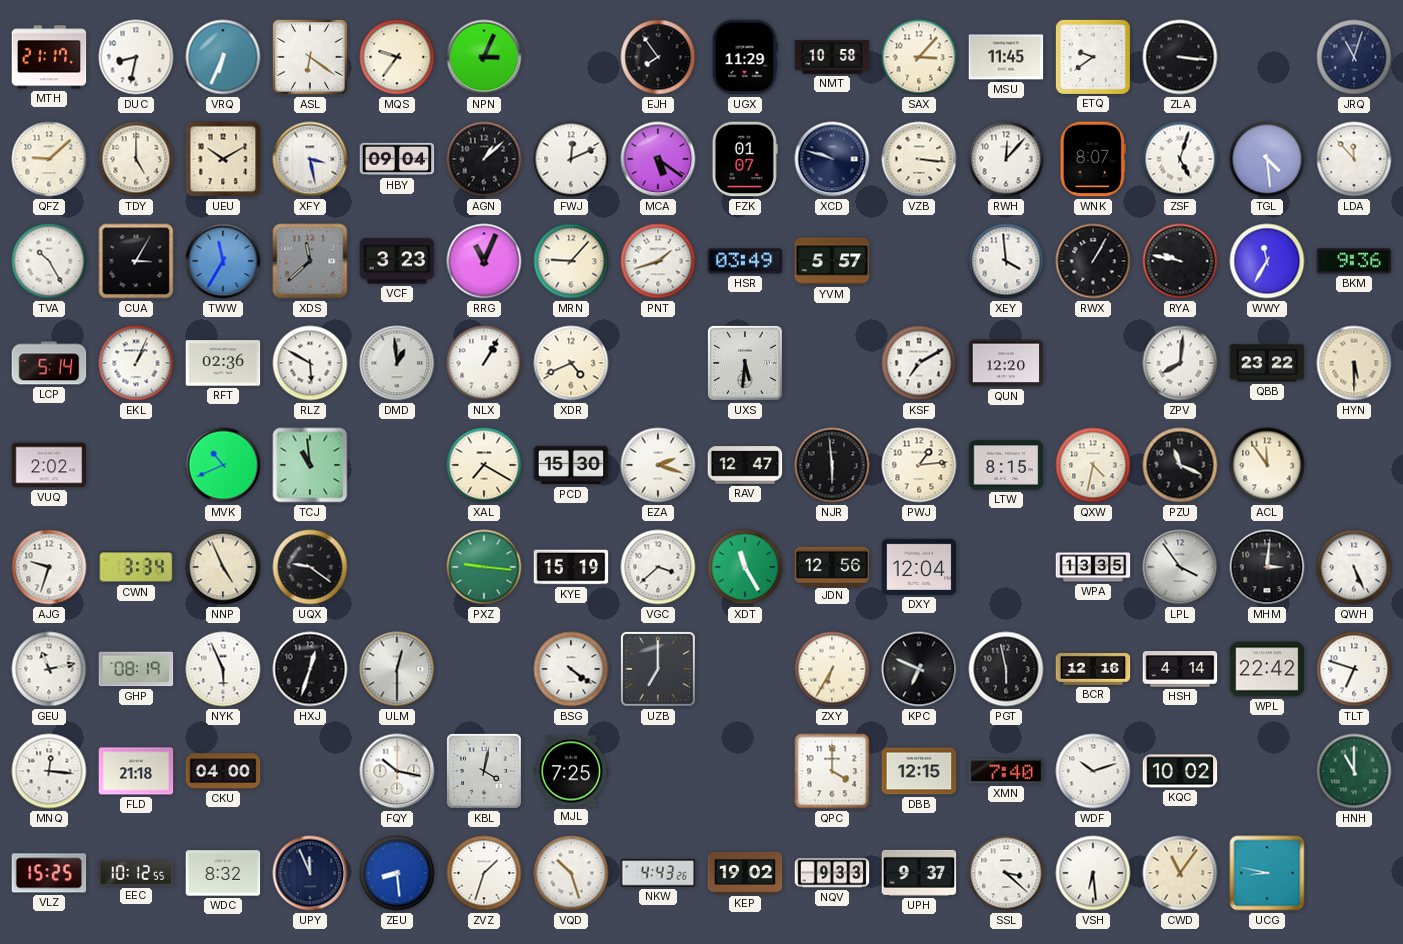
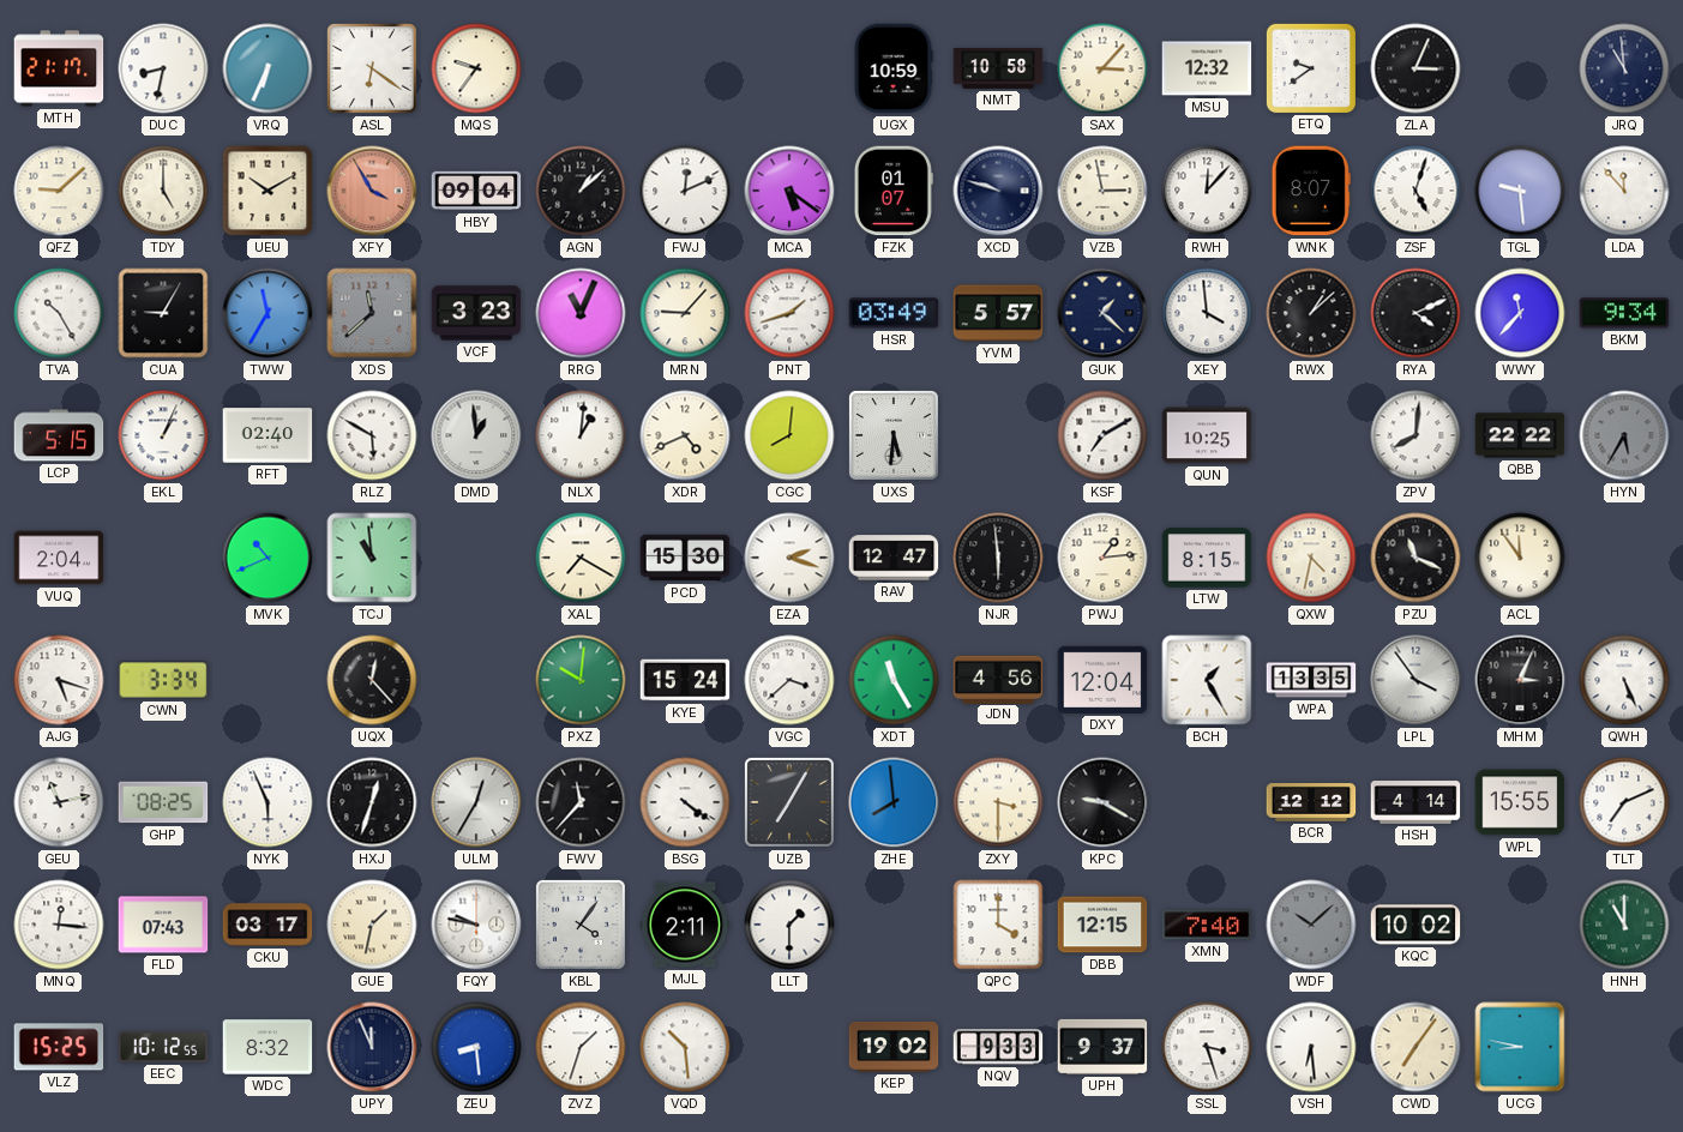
NPN: 3:04 -> none (484, 57)
EJH: 7:54 -> none (658, 57)
UGX: 11:29 -> 10:59 (894, 68)
MSU: 11:45 -> 12:32 (1207, 68)
ZLA: 3:16 -> 3:04 (1415, 68)
JRQ: 11:03 -> 10:59 (1624, 68)
XFY: 3:28 -> 3:55 (372, 191)
XFY dial: white -> salmon (372, 191)
VZB: 3:16 -> 2:58 (1102, 191)
TGL: 4:29 -> 9:29 (1520, 191)
CUA: 3:05 -> 9:05 (163, 313)
GUK: none -> 1:22 (1102, 313)
RWX: 1:05 -> 1:08 (1311, 313)
RYA: 9:47 -> 4:11 (1415, 313)
WWY: 11:35 -> 11:37 (1520, 313)
BKM: 9:36 -> 9:34 (1624, 313)
LCP: 5:14 -> 5:15 (59, 435)
RFT: 02:36 -> 02:40 (268, 435)
NLX: 1:05 -> 1:01 (581, 435)
CGC: none -> 8:01 (789, 435)
QUN: 12:20 -> 10:25 (1207, 435)
QBB: 23:22 -> 22:22 (1520, 435)
HYN: 5:30 -> 5:35 (1624, 435)
HYN dial: cream -> grey (1624, 435)
VUQ: 2:02 -> 2:04 (59, 558)
AJG: 9:33 -> 5:18 (59, 680)
NNP: 4:56 -> none (223, 567)
UQX: 9:21 -> 12:23 (372, 680)
PXZ: 9:16 -> 10:01 (581, 680)
KYE: 15:19 -> 15:24 (685, 680)
JDN: 12:56 -> 4:56 (998, 679)
BCH: none -> 1:25 (1207, 680)
MHM: 3:01 -> 3:04 (1520, 680)
GHP: 08:19 -> 08:25 (163, 802)
ULM: 12:30 -> 12:35 (476, 802)
FWV: none -> 11:37 (581, 802)
UZB: 7:00 -> 7:05 (789, 802)
ZHE: none -> 7:59 (894, 802)
ZXY: 6:35 -> 3:30 (998, 802)
KPC: 6:49 -> 9:20 (1102, 802)
PGT: 5:58 -> none (1006, 669)
BCR: 12:16 -> 12:12 (1311, 803)
WPL: 22:42 -> 15:55 (1520, 802)
TLT: 6:48 -> 7:11 (1624, 802)
FLD: 21:18 -> 07:43 (163, 925)
CKU: 04:00 -> 03:17 (268, 925)
GUE: none -> 1:32 (372, 925)
FQY: 10:17 -> 9:47 (476, 925)
KBL: 4:02 -> 4:06 (581, 925)
MJL: 7:25 -> 2:11 (685, 925)
LLT: none -> 1:30 (789, 925)
WDF: 10:12 -> 10:08 (1311, 925)
WDF dial: white -> grey (1311, 925)
VQD: 10:27 -> 10:29 (685, 1047)
NKW: 4:43 -> none (658, 873)
SSL: 3:22 -> 3:27 (1207, 1047)
CWD: 11:06 -> 7:06 (1415, 1047)
